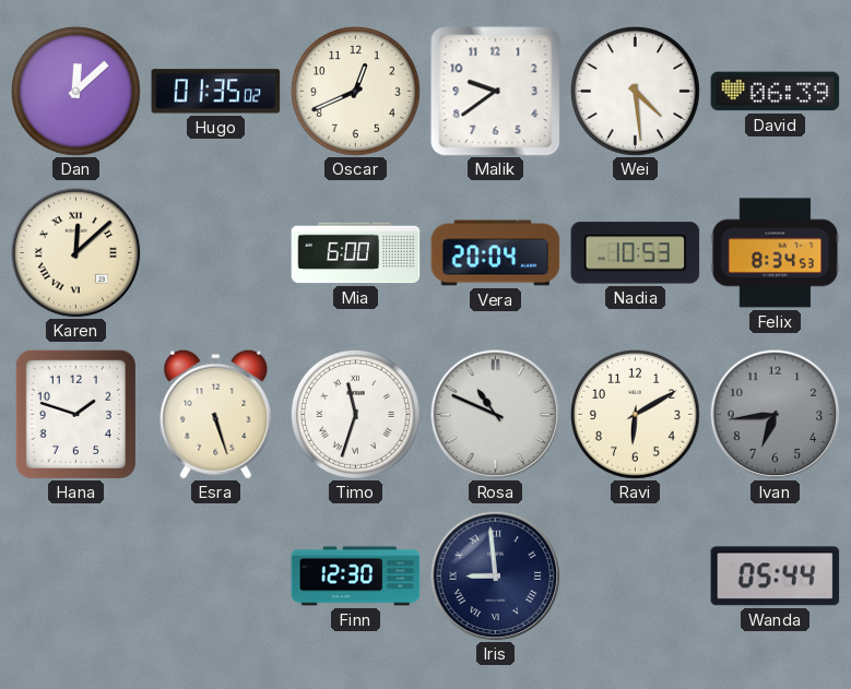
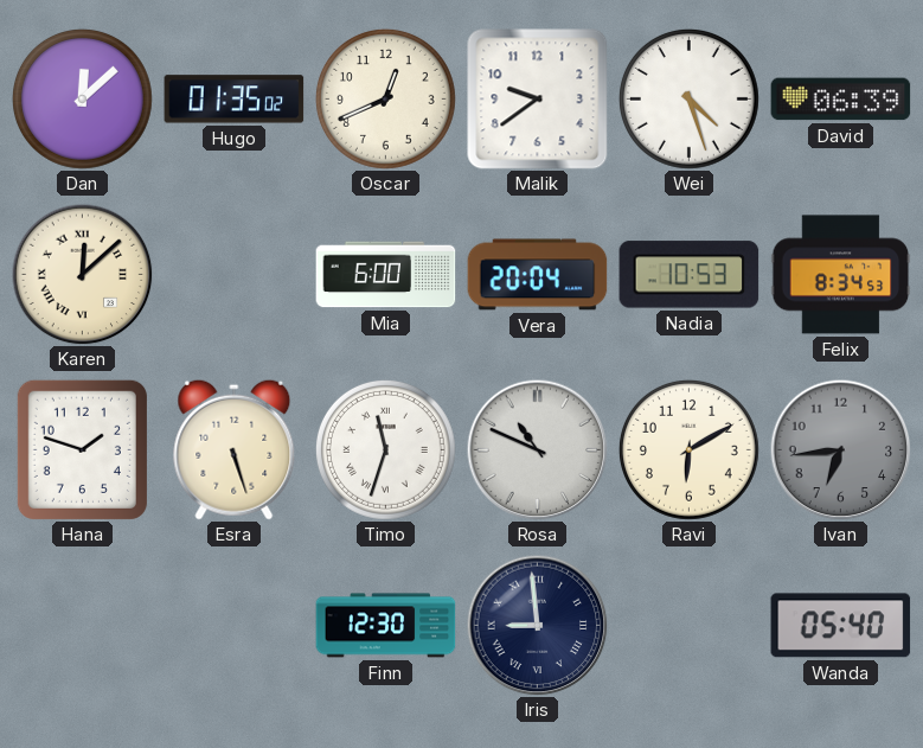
Wei: 4:29 -> 4:27 (688, 98)
Wanda: 05:44 -> 05:40 (841, 626)
